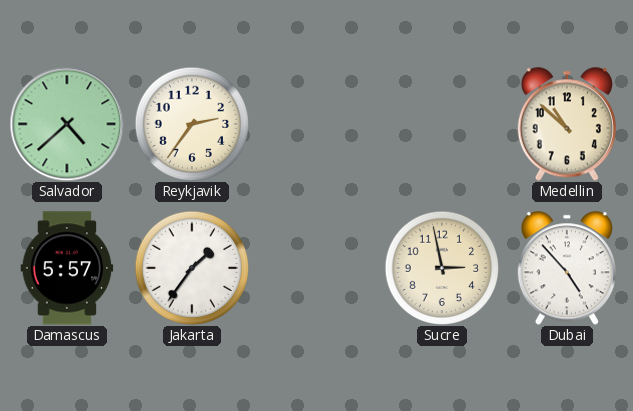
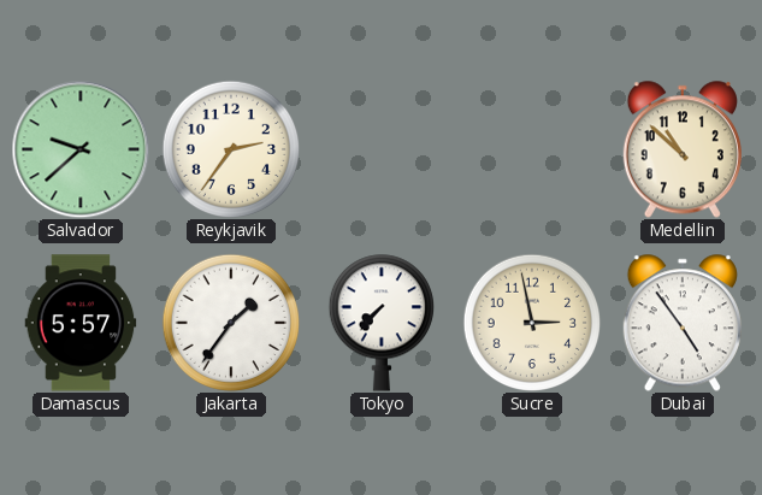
Salvador: 4:38 -> 9:38 (81, 149)
Tokyo: none -> 7:37 (380, 323)
Dubai: 4:53 -> 4:54 (683, 323)
